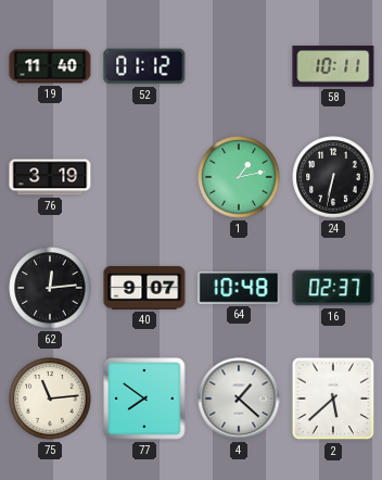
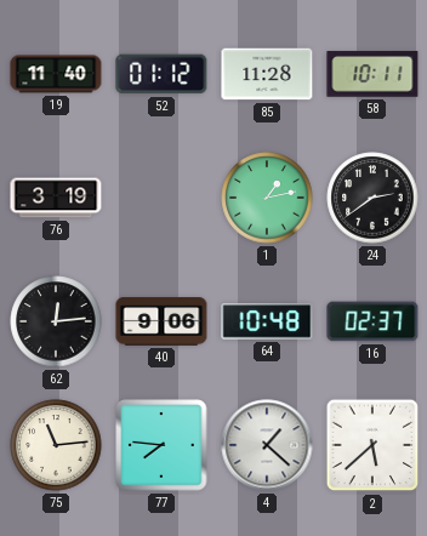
85: none -> 11:28 (267, 74)
24: 6:32 -> 2:39 (372, 198)
40: 9:07 -> 9:06 (161, 321)
77: 7:51 -> 7:46 (161, 445)
